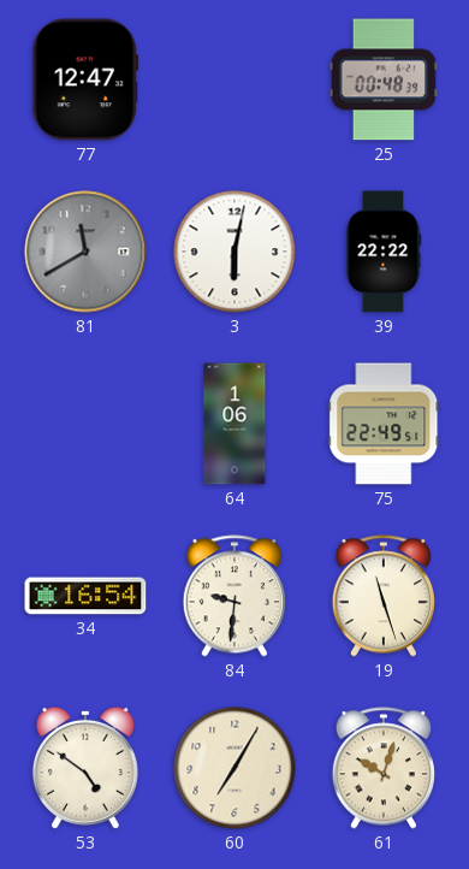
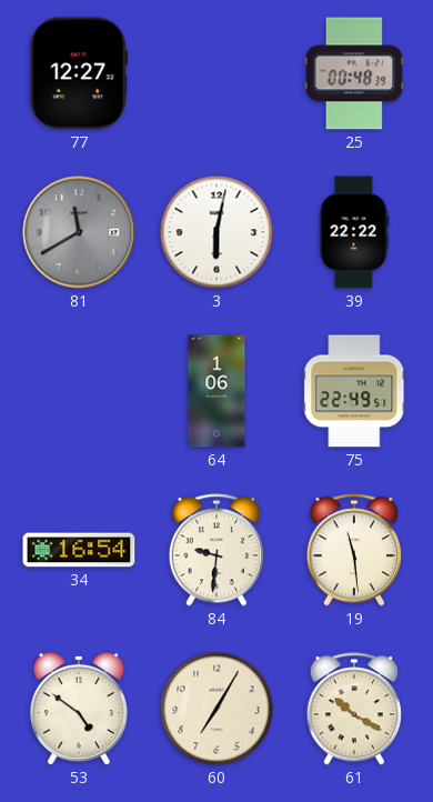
77: 12:47 -> 12:27 (78, 73)
19: 11:27 -> 11:29 (354, 550)
61: 10:03 -> 10:20 (354, 709)
